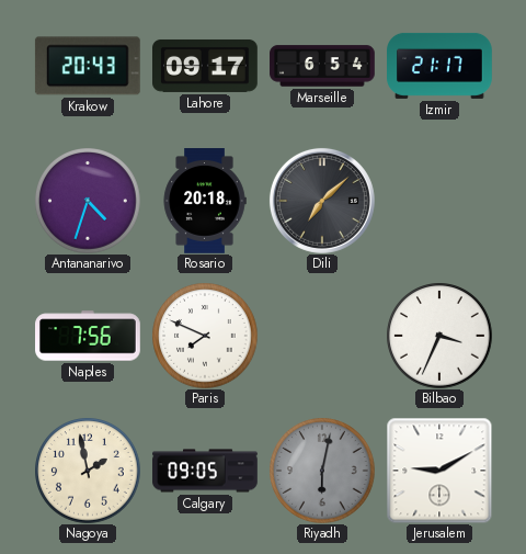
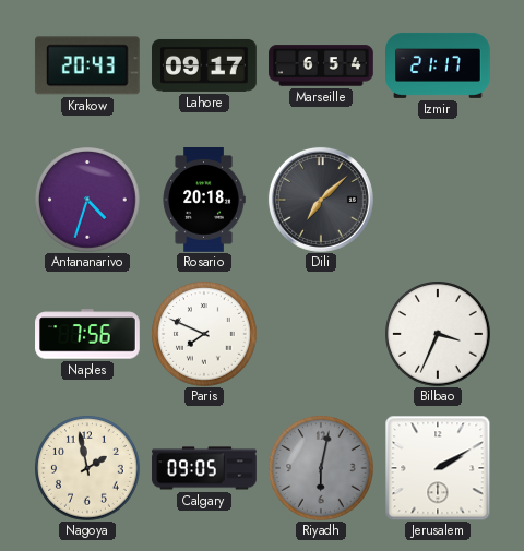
Jerusalem: 9:10 -> 2:10 (438, 468)
